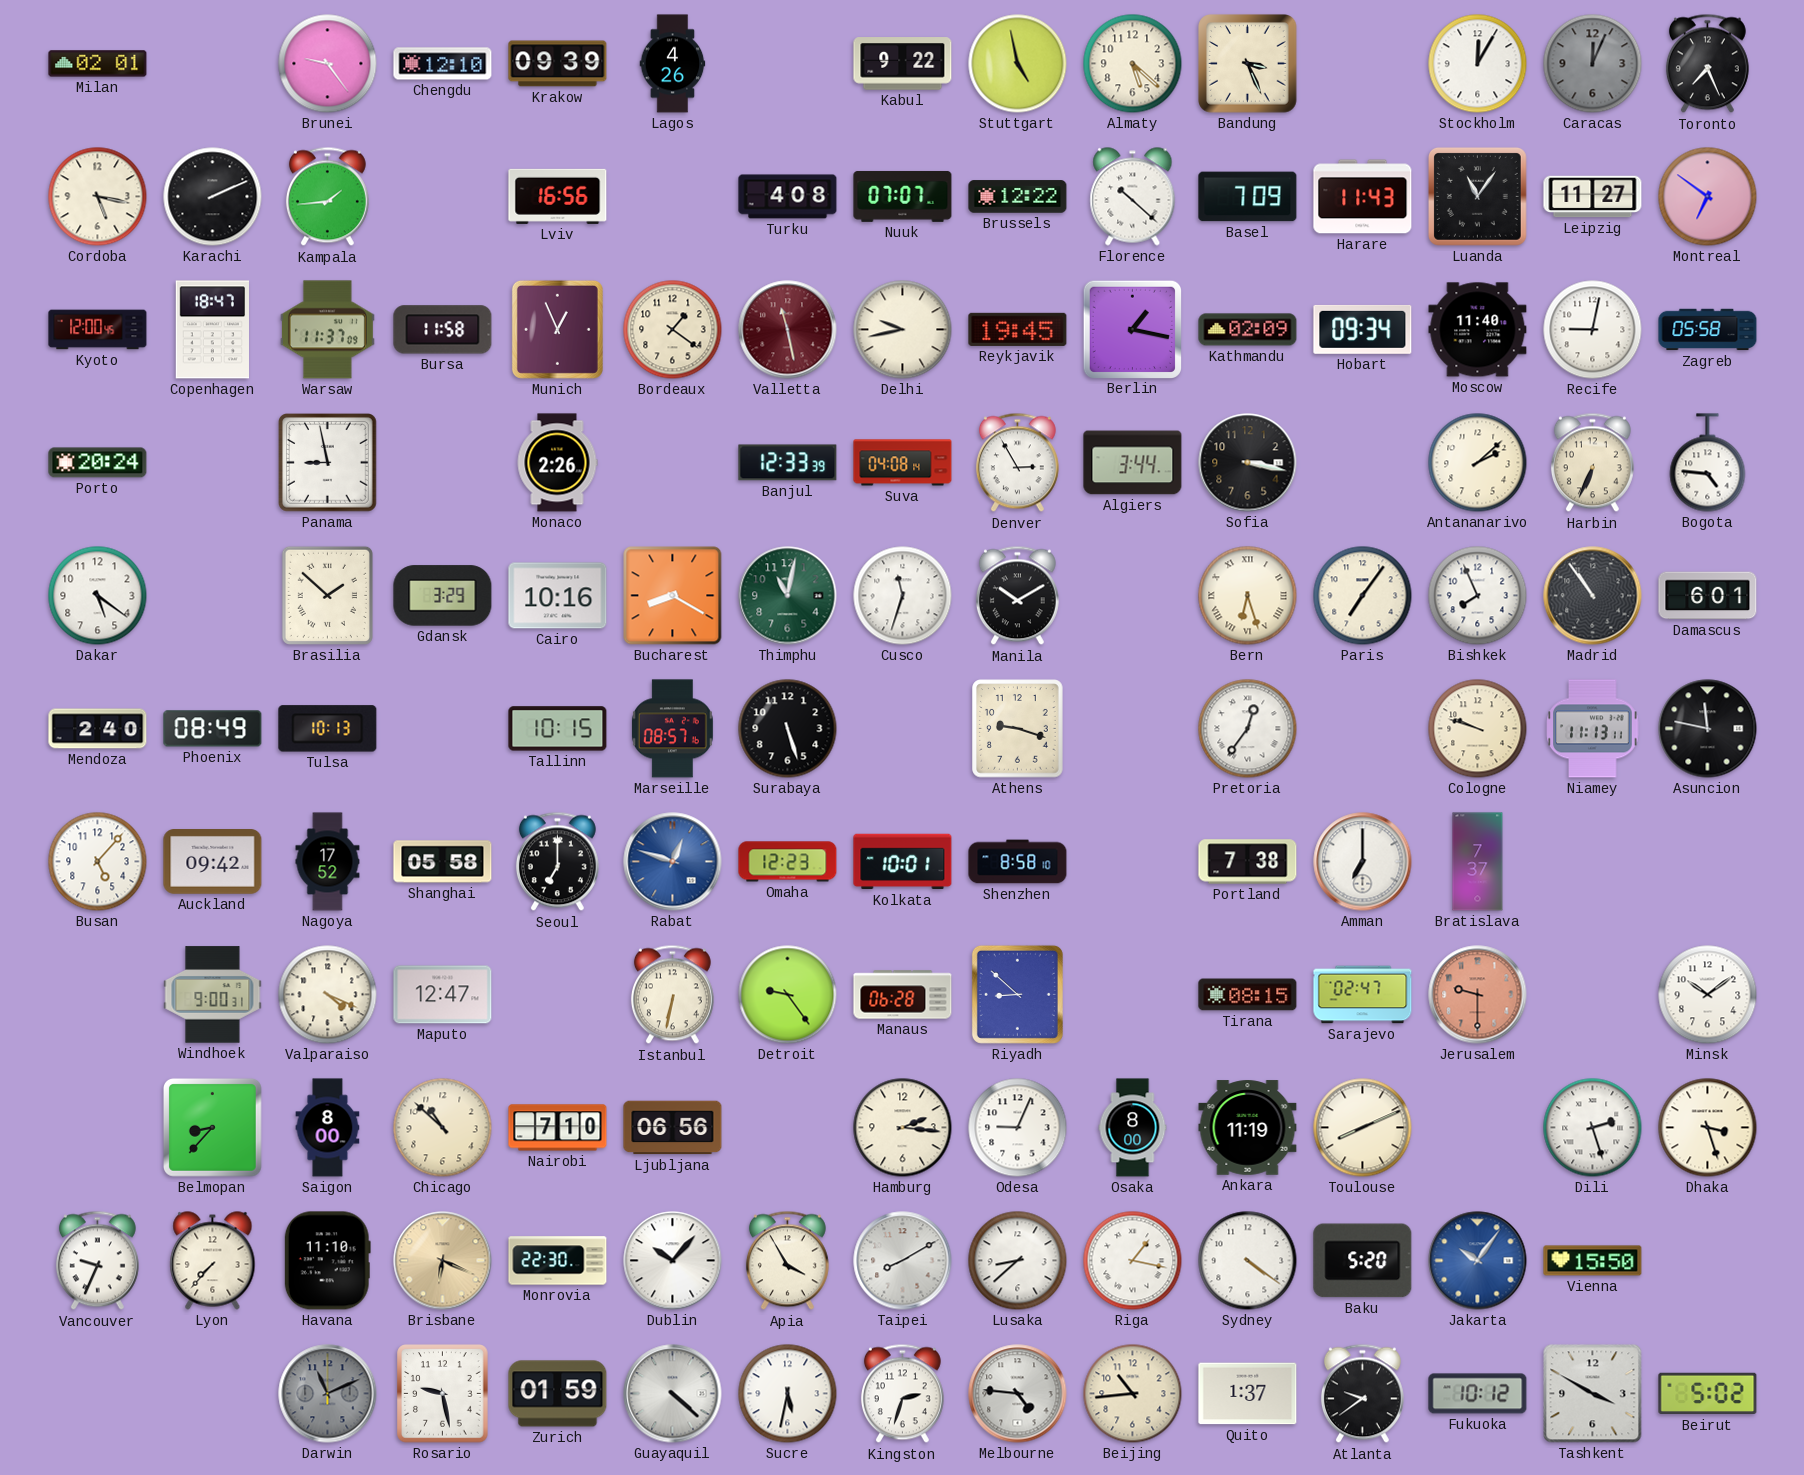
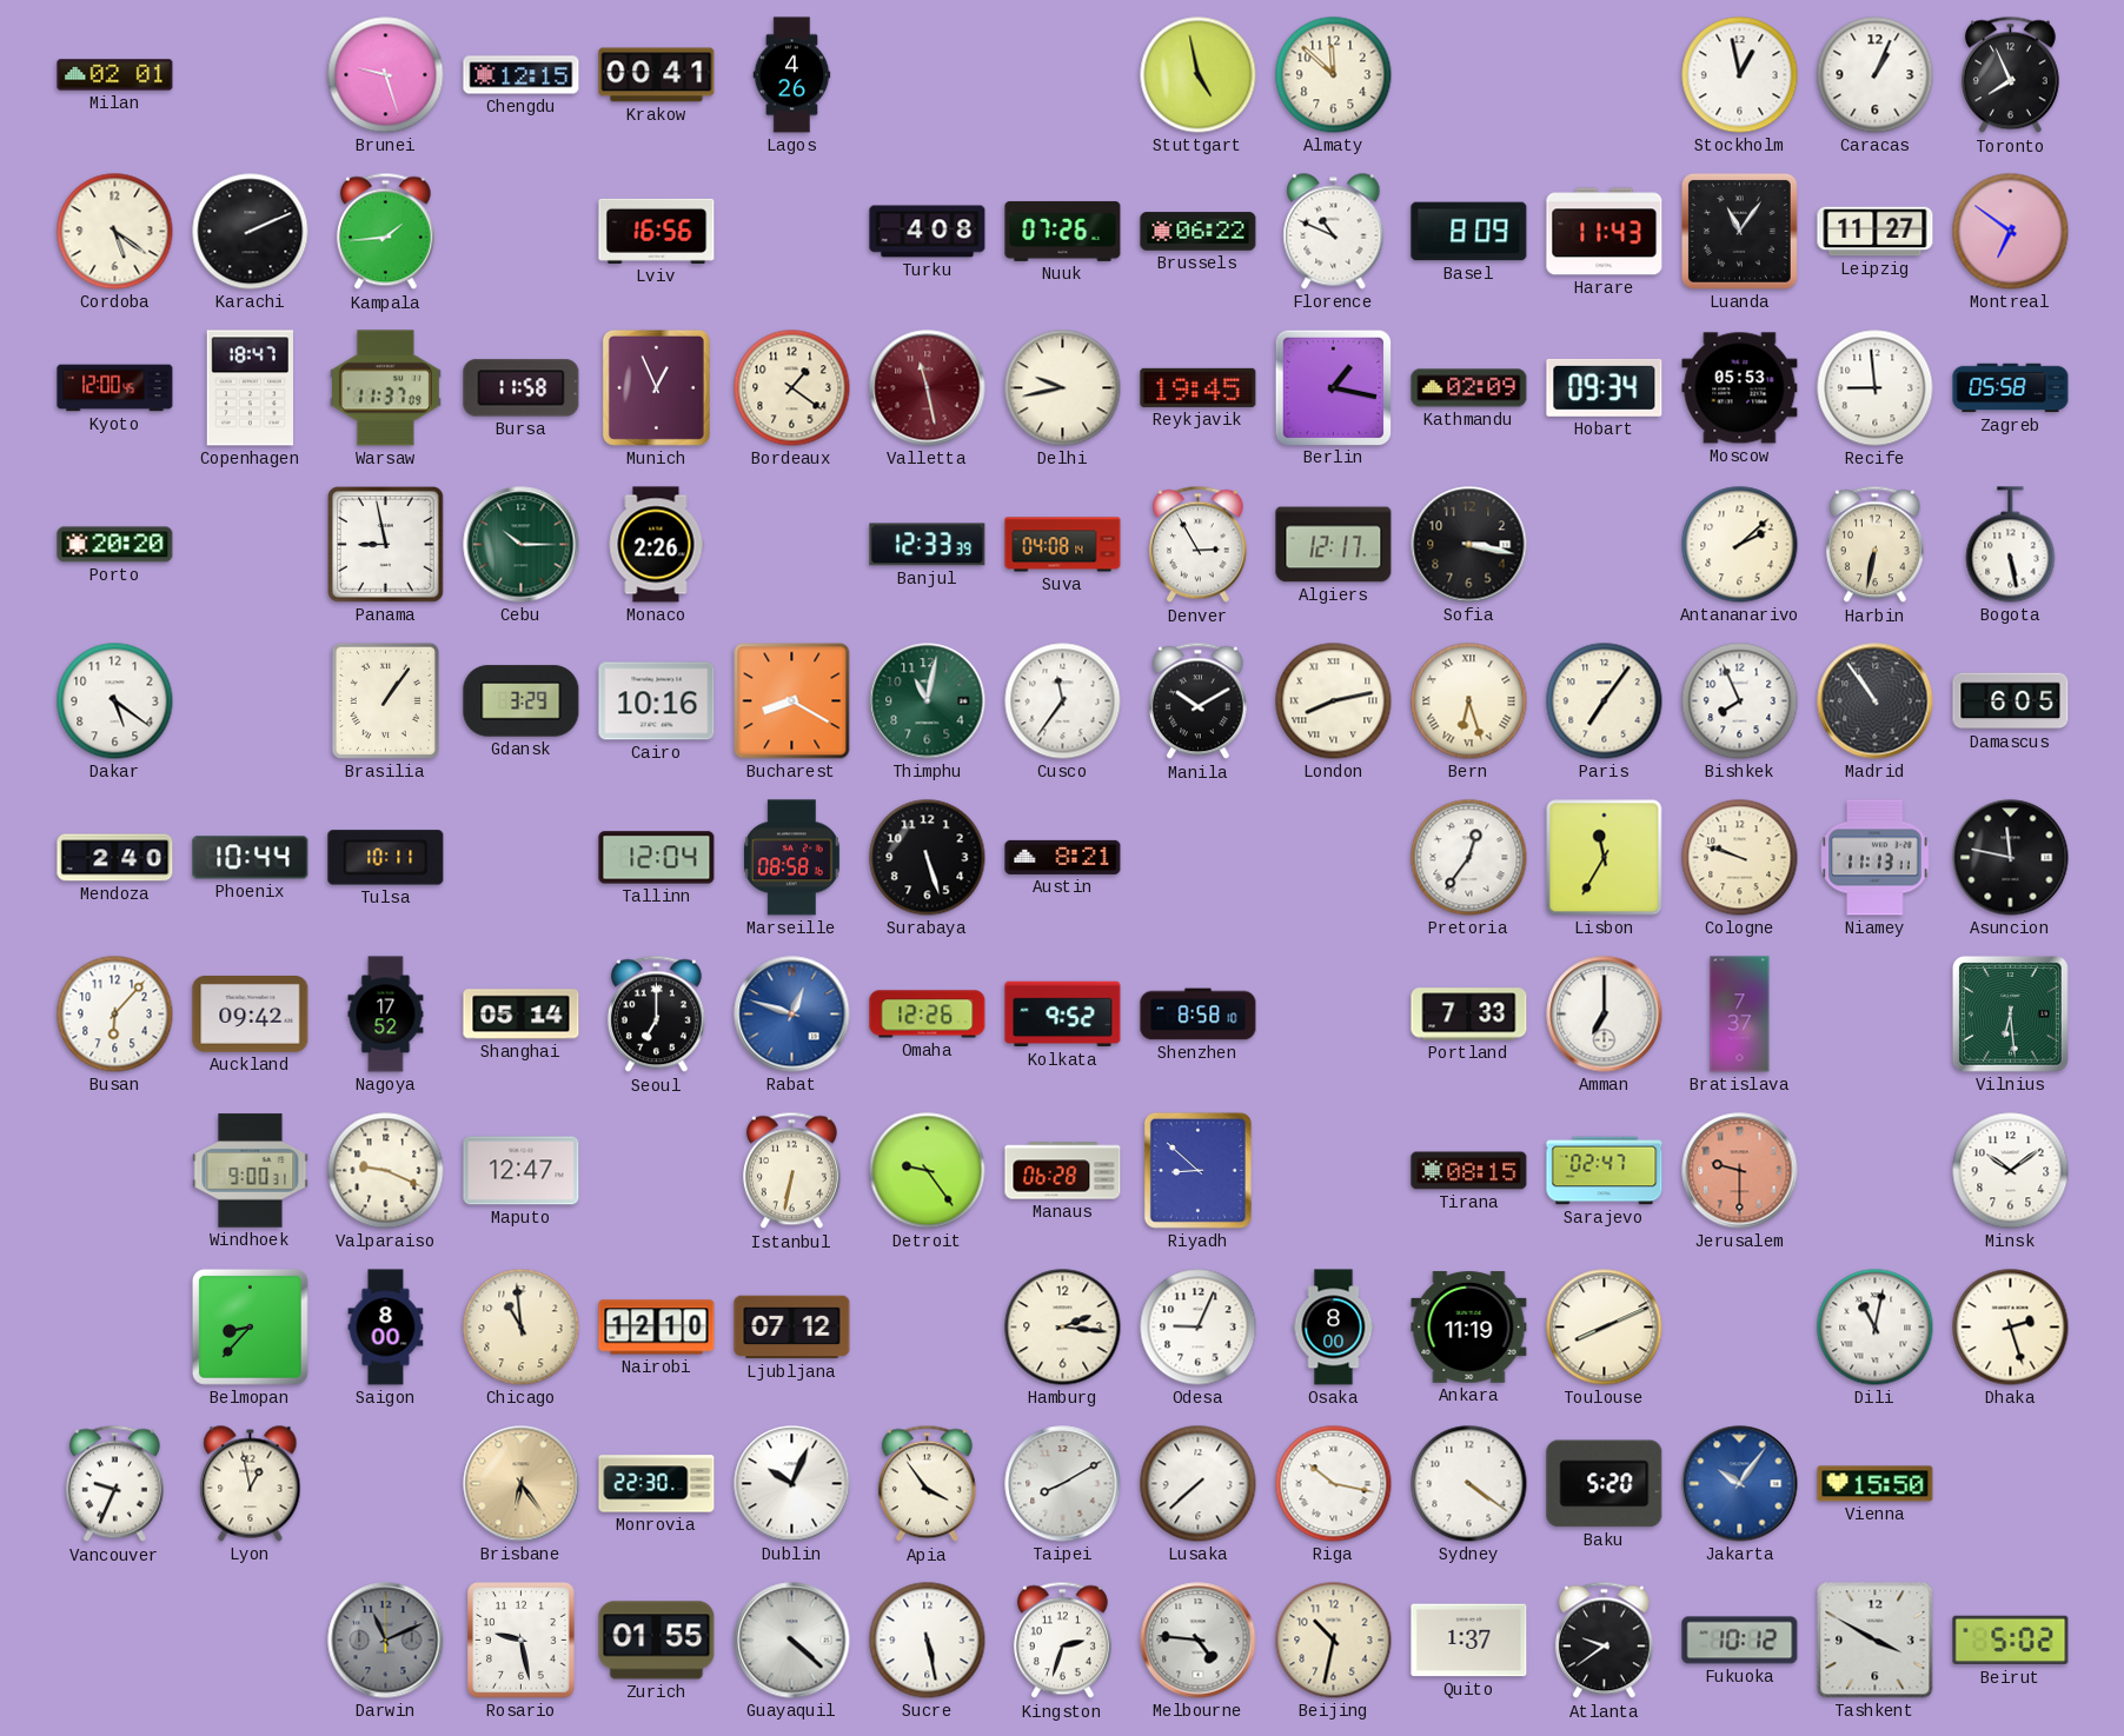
Brunei: 9:24 -> 9:27 (386, 75)
Chengdu: 12:10 -> 12:15 (522, 75)
Krakow: 09:39 -> 00:41 (657, 75)
Kabul: 9:22 -> none (903, 64)
Almaty: 5:22 -> 11:52 (1334, 75)
Bandung: 3:26 -> none (1248, 64)
Stockholm: 12:05 -> 12:58 (1740, 75)
Caracas: 12:04 -> 1:04 (1876, 75)
Caracas dial: grey -> white (1876, 75)
Toronto: 7:26 -> 7:56 (2010, 75)
Cordoba: 5:17 -> 5:21 (115, 232)
Nuuk: 07:07 -> 07:26 (1063, 231)
Brussels: 12:22 -> 06:22 (1199, 232)
Florence: 10:22 -> 10:49 (1334, 232)
Basel: 7:09 -> 8:09 (1469, 232)
Moscow: 11:40 -> 05:53 (1740, 388)
Recife: 9:02 -> 8:59 (1876, 388)
Porto: 20:24 -> 20:20 (115, 545)
Cebu: none -> 10:15 (522, 545)
Algiers: 3:44 -> 12:17 (1334, 545)
Harbin: 6:34 -> 6:32 (1874, 545)
Bogota: 4:46 -> 5:28 (2011, 545)
Brasilia: 1:52 -> 1:06 (385, 700)
Cusco: 11:33 -> 11:36 (1063, 701)
London: none -> 8:13 (1334, 701)
Damascus: 6:01 -> 6:05 (2011, 701)
Phoenix: 08:49 -> 10:44 (251, 858)
Tulsa: 10:13 -> 10:11 (386, 858)
Tallinn: 10:15 -> 12:04 (657, 858)
Marseille: 08:57 -> 08:58 (791, 858)
Austin: none -> 8:21 (1063, 857)
Athens: 9:18 -> none (1018, 729)
Lisbon: none -> 11:35 (1605, 858)
Busan: 5:07 -> 6:07 (115, 1015)
Shanghai: 05:58 -> 05:14 (522, 1015)
Omaha: 12:23 -> 12:26 (928, 1015)
Kolkata: 10:01 -> 9:52 (1063, 1015)
Portland: 7:38 -> 7:33 (1469, 1015)
Vilnius: none -> 6:29 (2010, 1013)
Valparaiso: 4:19 -> 9:19 (386, 1171)
Chicago: 10:52 -> 10:59 (522, 1328)
Nairobi: 7:10 -> 12:10 (657, 1328)
Ljubljana: 06:56 -> 07:12 (792, 1328)
Dili: 2:27 -> 11:02 (1876, 1328)
Dhaka: 3:27 -> 2:27 (2011, 1328)
Lyon: 7:37 -> 12:58 (251, 1484)
Havana: 11:10 -> none (327, 1261)
Brisbane: 6:19 -> 6:24 (522, 1484)
Dublin: 10:07 -> 10:04 (792, 1484)
Apia: 3:55 -> 3:54 (927, 1484)
Lusaka: 8:38 -> 7:38 (1199, 1484)
Riga: 1:17 -> 10:17 (1334, 1484)
Zurich: 01:59 -> 01:55 (657, 1641)
Sucre: 5:32 -> 5:28 (928, 1641)
Beijing: 10:44 -> 10:32 (1334, 1641)
